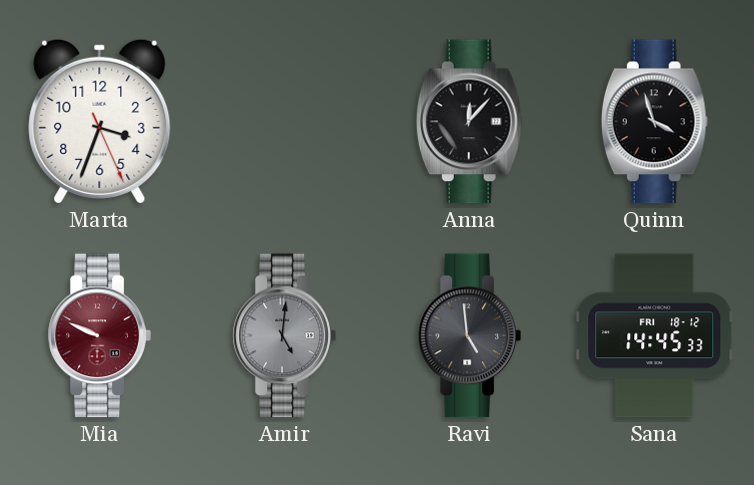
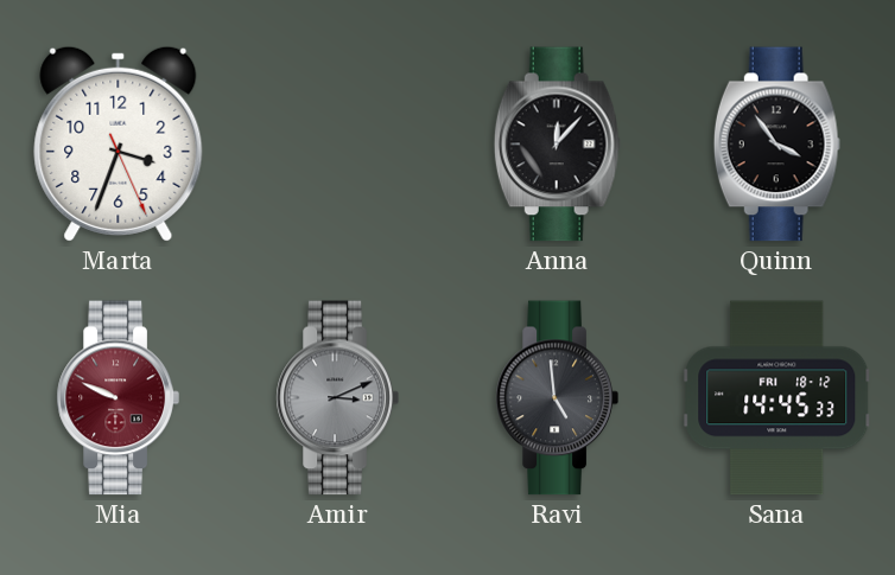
Quinn: 3:57 -> 3:54 (776, 145)
Amir: 5:01 -> 3:11 (337, 398)
